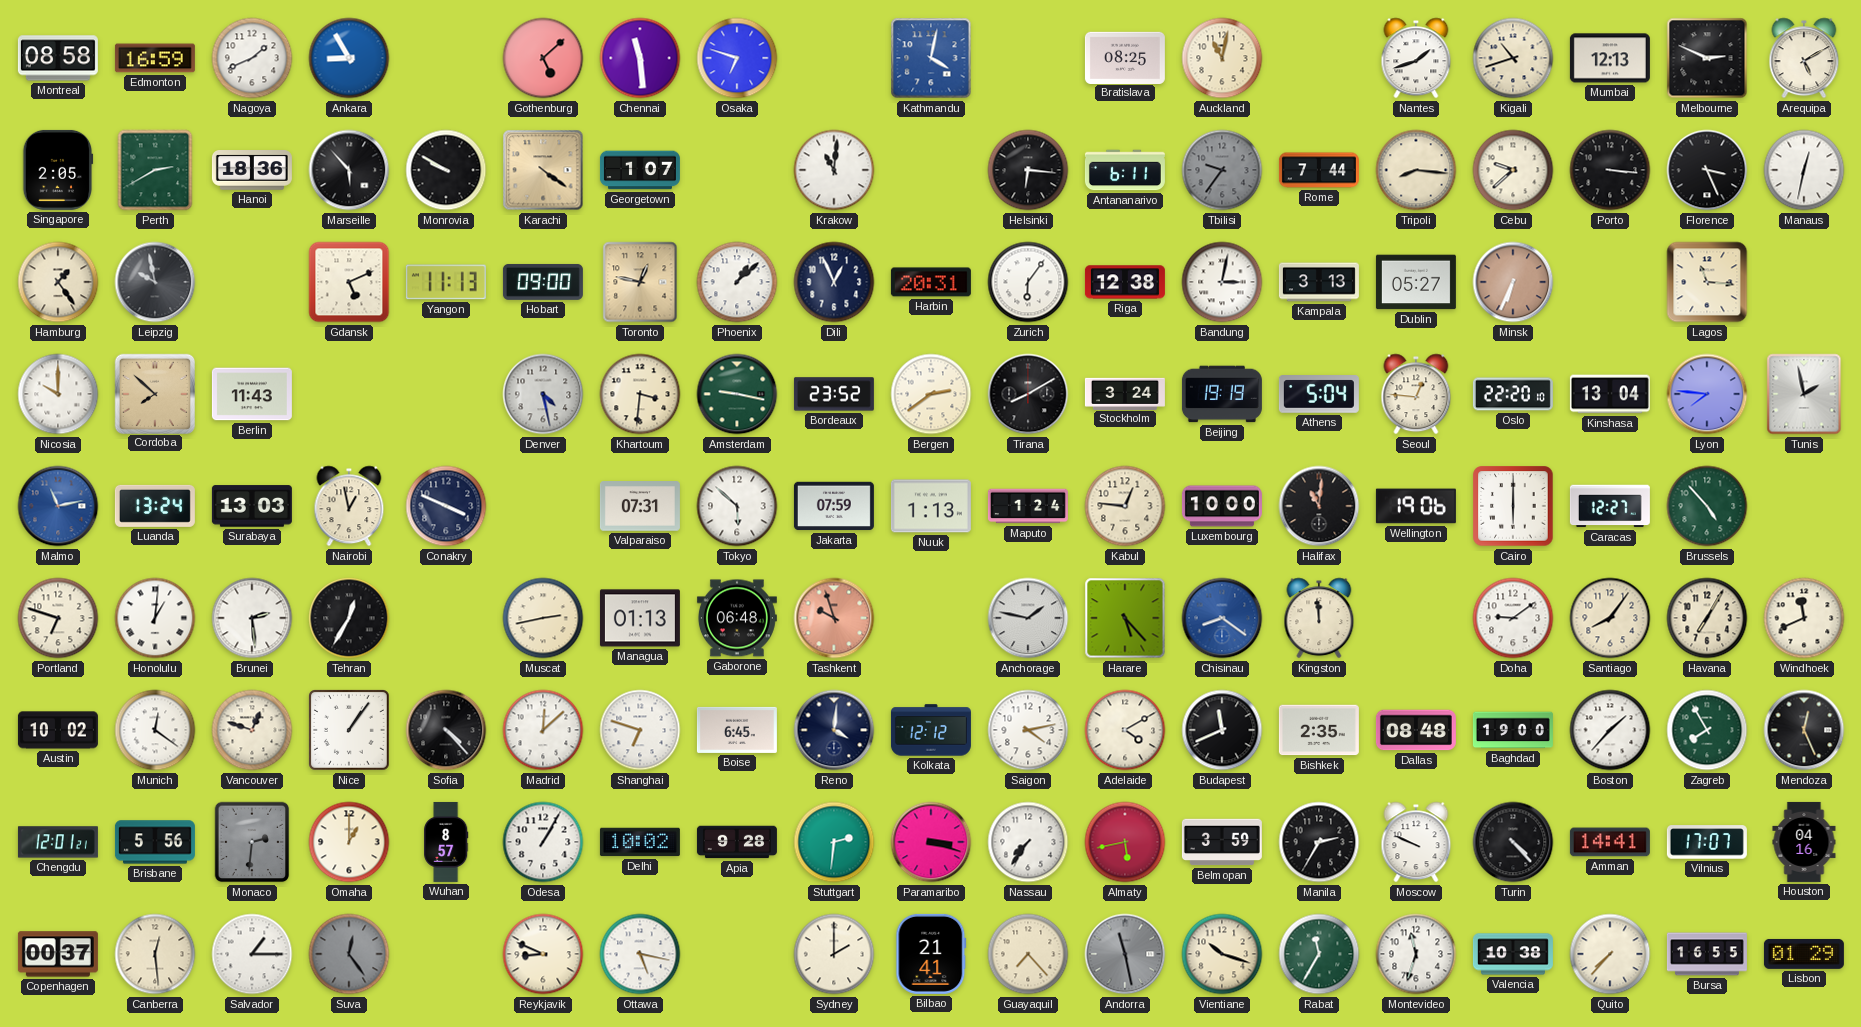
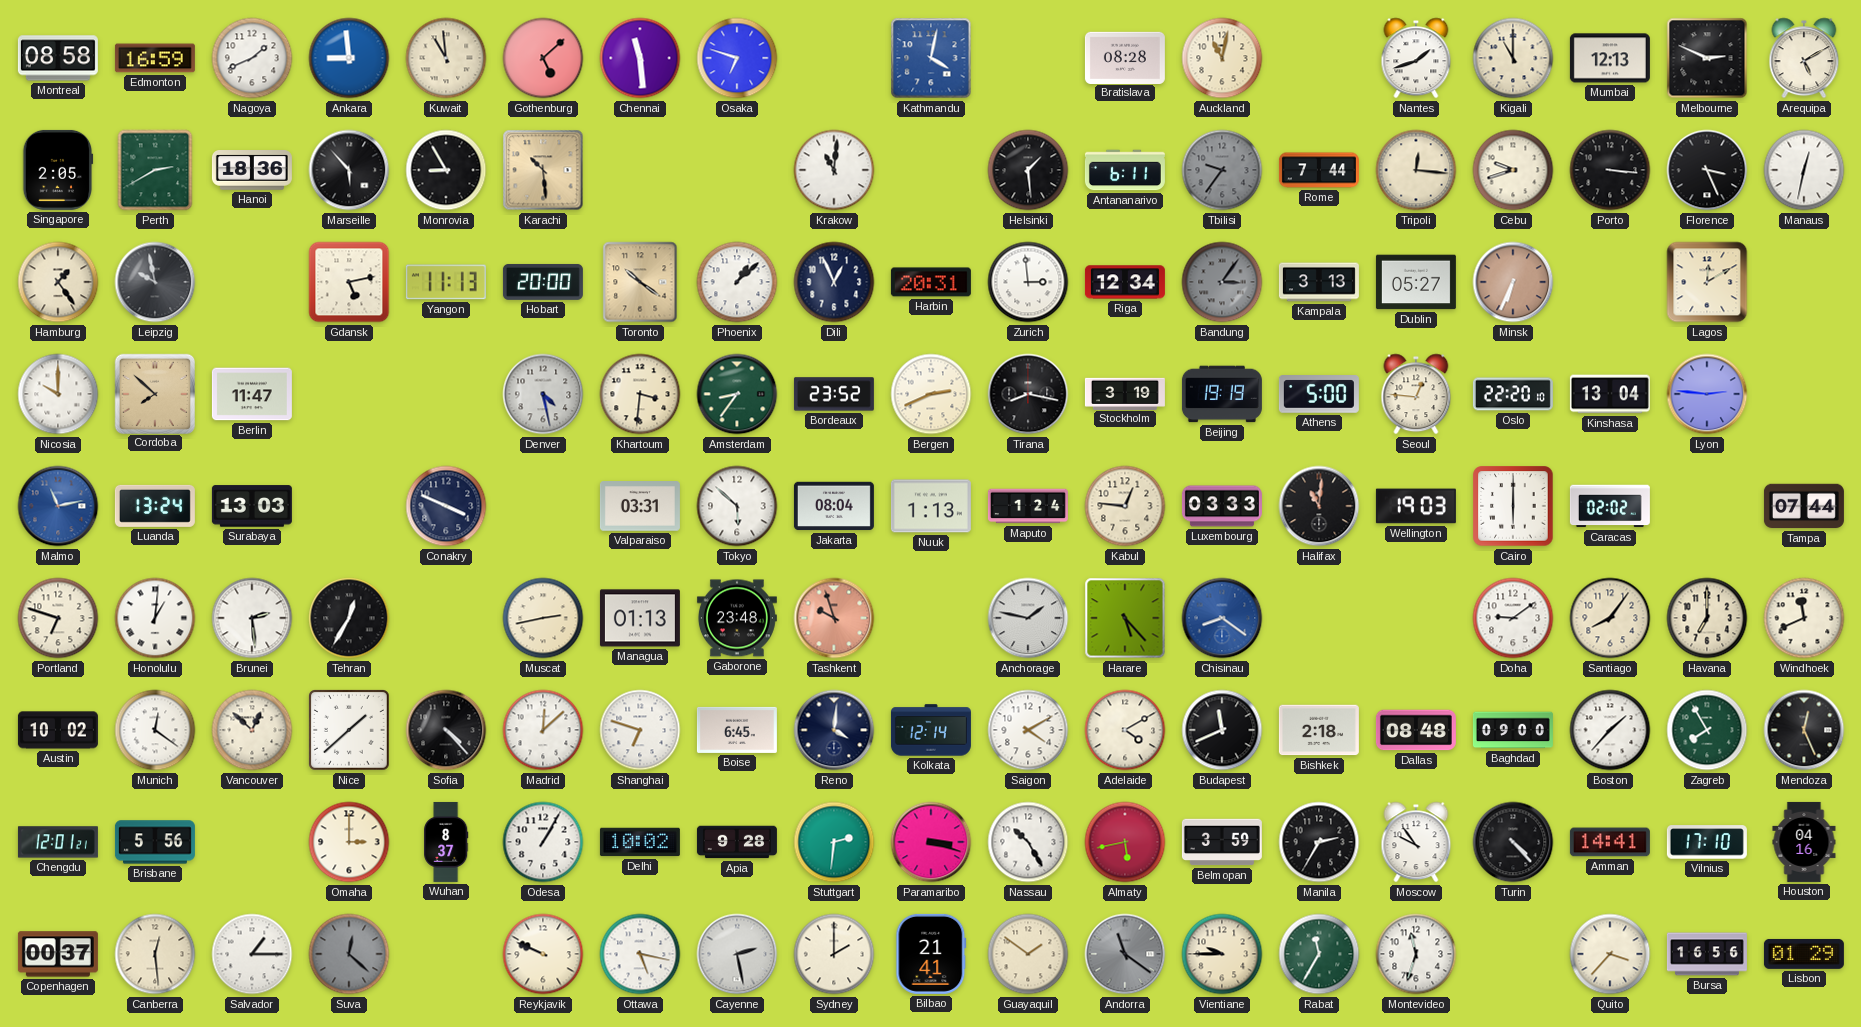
Ankara: 8:55 -> 8:59 (349, 58)
Kuwait: none -> 10:59 (446, 58)
Bratislava: 08:25 -> 08:28 (1125, 57)
Kigali: 10:42 -> 11:00 (1513, 58)
Monrovia: 9:50 -> 8:55 (446, 170)
Karachi: 4:21 -> 10:29 (543, 170)
Georgetown: 1:07 -> none (640, 170)
Helsinki: 6:16 -> 1:29 (1028, 170)
Tripoli: 8:16 -> 12:16 (1416, 170)
Cebu: 9:38 -> 9:42 (1513, 170)
Gdansk: 5:11 -> 5:13 (349, 282)
Hobart: 09:00 -> 20:00 (543, 282)
Toronto: 12:47 -> 10:21 (640, 282)
Zurich: 6:06 -> 2:59 (1028, 282)
Riga: 12:38 -> 12:34 (1125, 282)
Bandung: 3:02 -> 3:06 (1222, 282)
Bandung dial: white -> grey (1222, 282)
Lagos: 11:16 -> 12:10 (1707, 282)
Berlin: 11:43 -> 11:47 (252, 394)
Amsterdam: 9:17 -> 8:36 (737, 394)
Bergen: 2:39 -> 2:41 (931, 394)
Tirana: 8:10 -> 8:17 (1028, 394)
Stockholm: 3:24 -> 3:19 (1125, 393)
Athens: 5:04 -> 5:00 (1319, 394)
Lyon: 7:46 -> 2:46 (1707, 394)
Tunis: 1:58 -> none (1804, 394)
Nairobi: 12:58 -> none (349, 506)
Valparaiso: 07:31 -> 03:31 (640, 506)
Jakarta: 07:59 -> 08:04 (834, 506)
Luxembourg: 10:00 -> 03:33 (1222, 506)
Wellington: 19:06 -> 19:03 (1416, 506)
Caracas: 12:27 -> 02:02 (1610, 506)
Brussels: 4:53 -> none (1707, 506)
Tampa: none -> 07:44 (1804, 506)
Gaborone: 06:48 -> 23:48 (737, 618)
Kingston: 11:59 -> none (1319, 618)
Havana: 7:05 -> 7:00 (1707, 618)
Vancouver: 12:48 -> 12:52 (252, 730)
Nice: 1:06 -> 1:38 (350, 731)
Kolkata: 12:12 -> 12:14 (931, 730)
Saigon: 4:13 -> 4:10 (1028, 730)
Bishkek: 2:35 -> 2:18 (1319, 730)
Baghdad: 19:00 -> 09:00 (1513, 730)
Monaco: 2:31 -> none (252, 842)
Omaha: 1:00 -> 3:00 (349, 842)
Wuhan: 8:57 -> 8:37 (447, 842)
Nassau: 7:36 -> 10:25 (1028, 842)
Moscow: 9:49 -> 9:54 (1416, 842)
Vilnius: 17:07 -> 17:10 (1707, 842)
Suva: 12:24 -> 12:22 (349, 954)
Reykjavik: 8:49 -> 9:49 (543, 954)
Cayenne: none -> 2:28 (737, 954)
Guayaquil: 7:23 -> 1:51 (1028, 954)
Andorra: 11:28 -> 11:21 (1125, 954)
Vientiane: 10:18 -> 9:45 (1222, 954)
Valencia: 10:38 -> none (1513, 954)
Quito: 7:37 -> 3:37 (1610, 954)
Bursa: 16:55 -> 16:56 (1707, 954)
